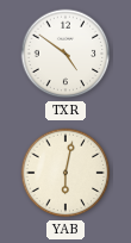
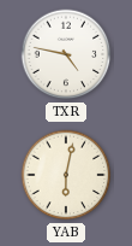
TXR: 4:51 -> 4:47 (66, 54)
